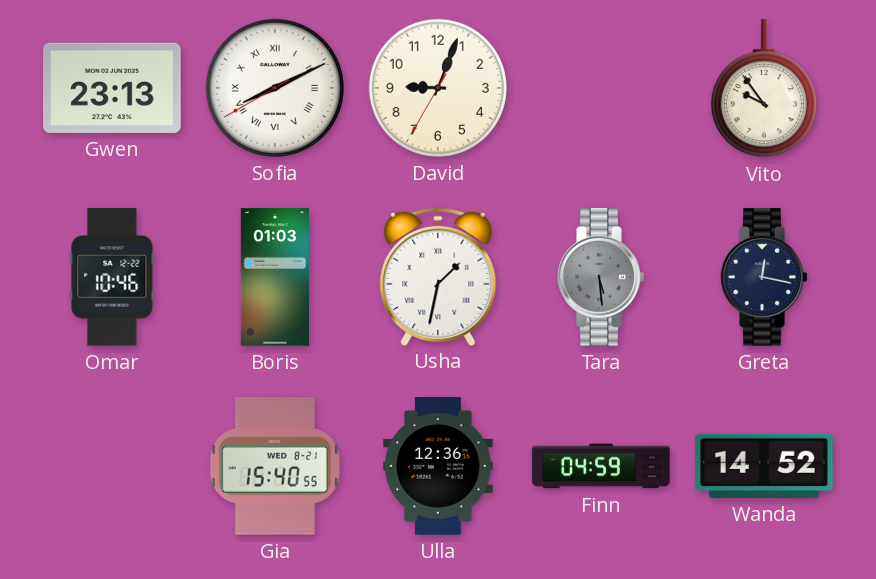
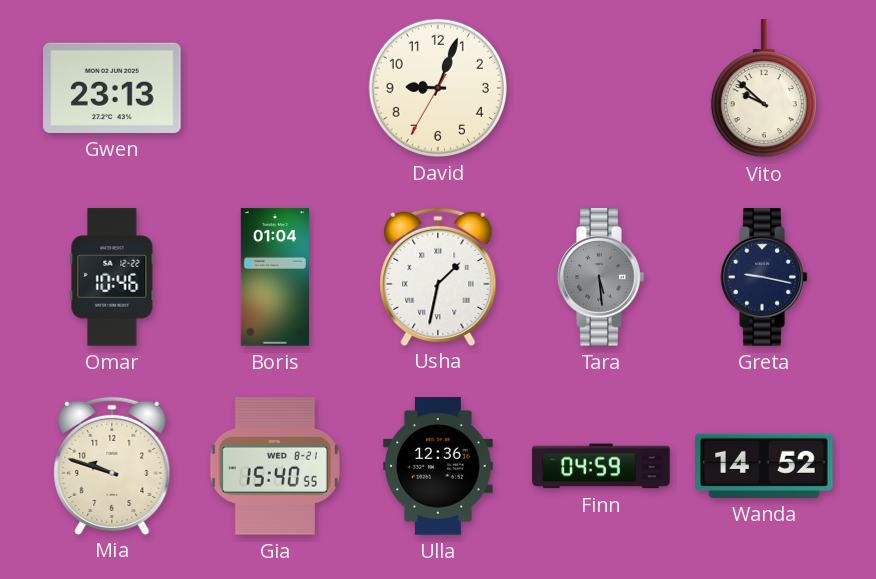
Sofia: 8:10 -> none (275, 88)
Vito: 9:54 -> 9:52 (764, 89)
Boris: 01:03 -> 01:04 (274, 277)
Greta: 12:17 -> 9:17 (764, 277)
Mia: none -> 9:48 (112, 465)
